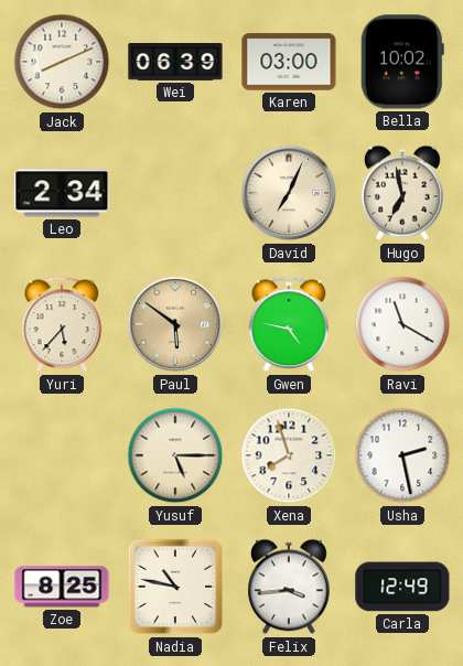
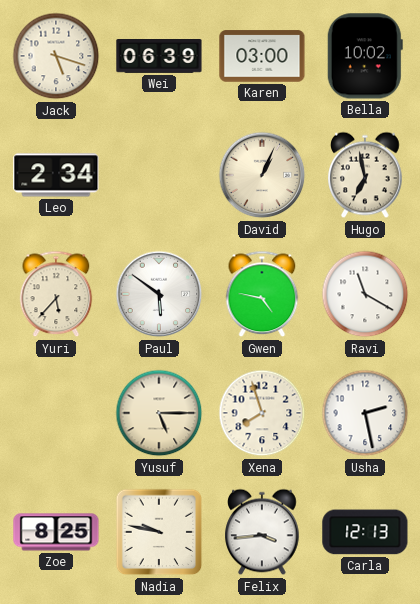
Jack: 8:11 -> 5:18 (56, 56)
David: 7:04 -> 1:04 (262, 175)
Paul dial: champagne -> white (159, 294)
Nadia: 10:47 -> 9:47 (159, 532)
Carla: 12:49 -> 12:13 (365, 532)
